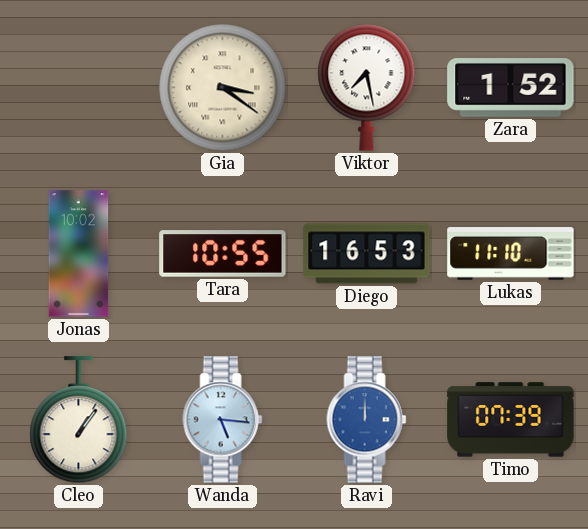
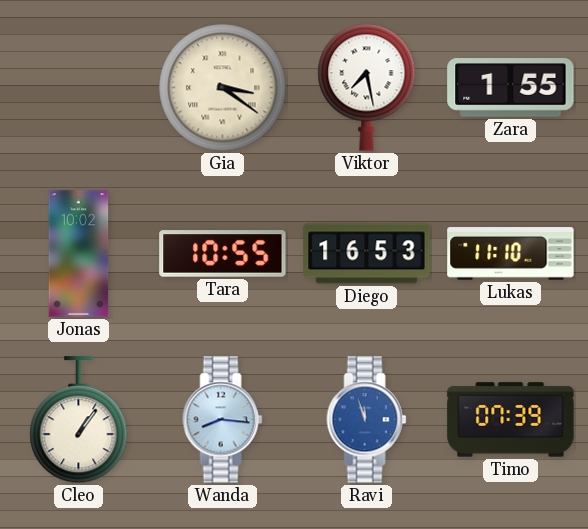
Zara: 1:52 -> 1:55 (511, 88)
Wanda: 5:16 -> 8:16 (223, 420)
Ravi: 12:00 -> 11:57 (367, 420)
